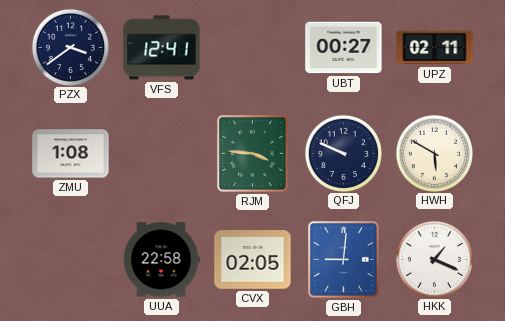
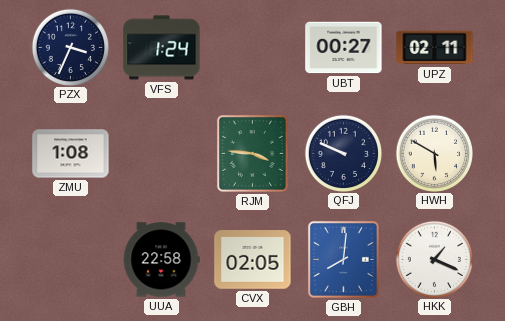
PZX: 3:39 -> 3:34 (70, 47)
VFS: 12:41 -> 1:24 (162, 48)
GBH: 9:01 -> 8:01 (343, 259)
